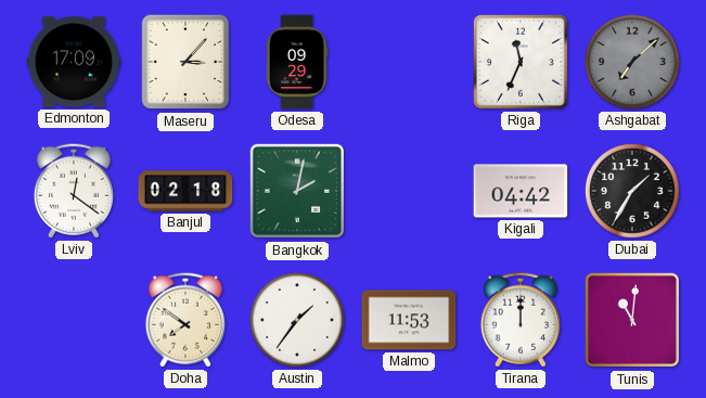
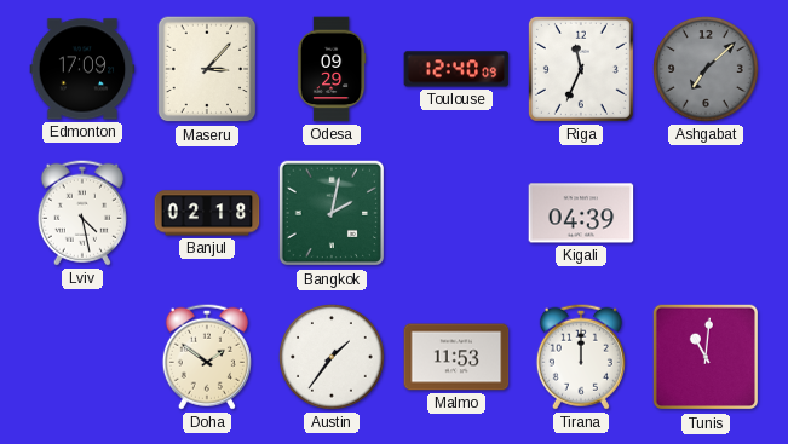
Toulouse: none -> 12:40 (456, 69)
Lviv: 12:21 -> 4:28 (82, 213)
Kigali: 04:42 -> 04:39 (581, 213)
Dubai: 1:35 -> none (633, 192)
Doha: 7:51 -> 1:51 (207, 357)
